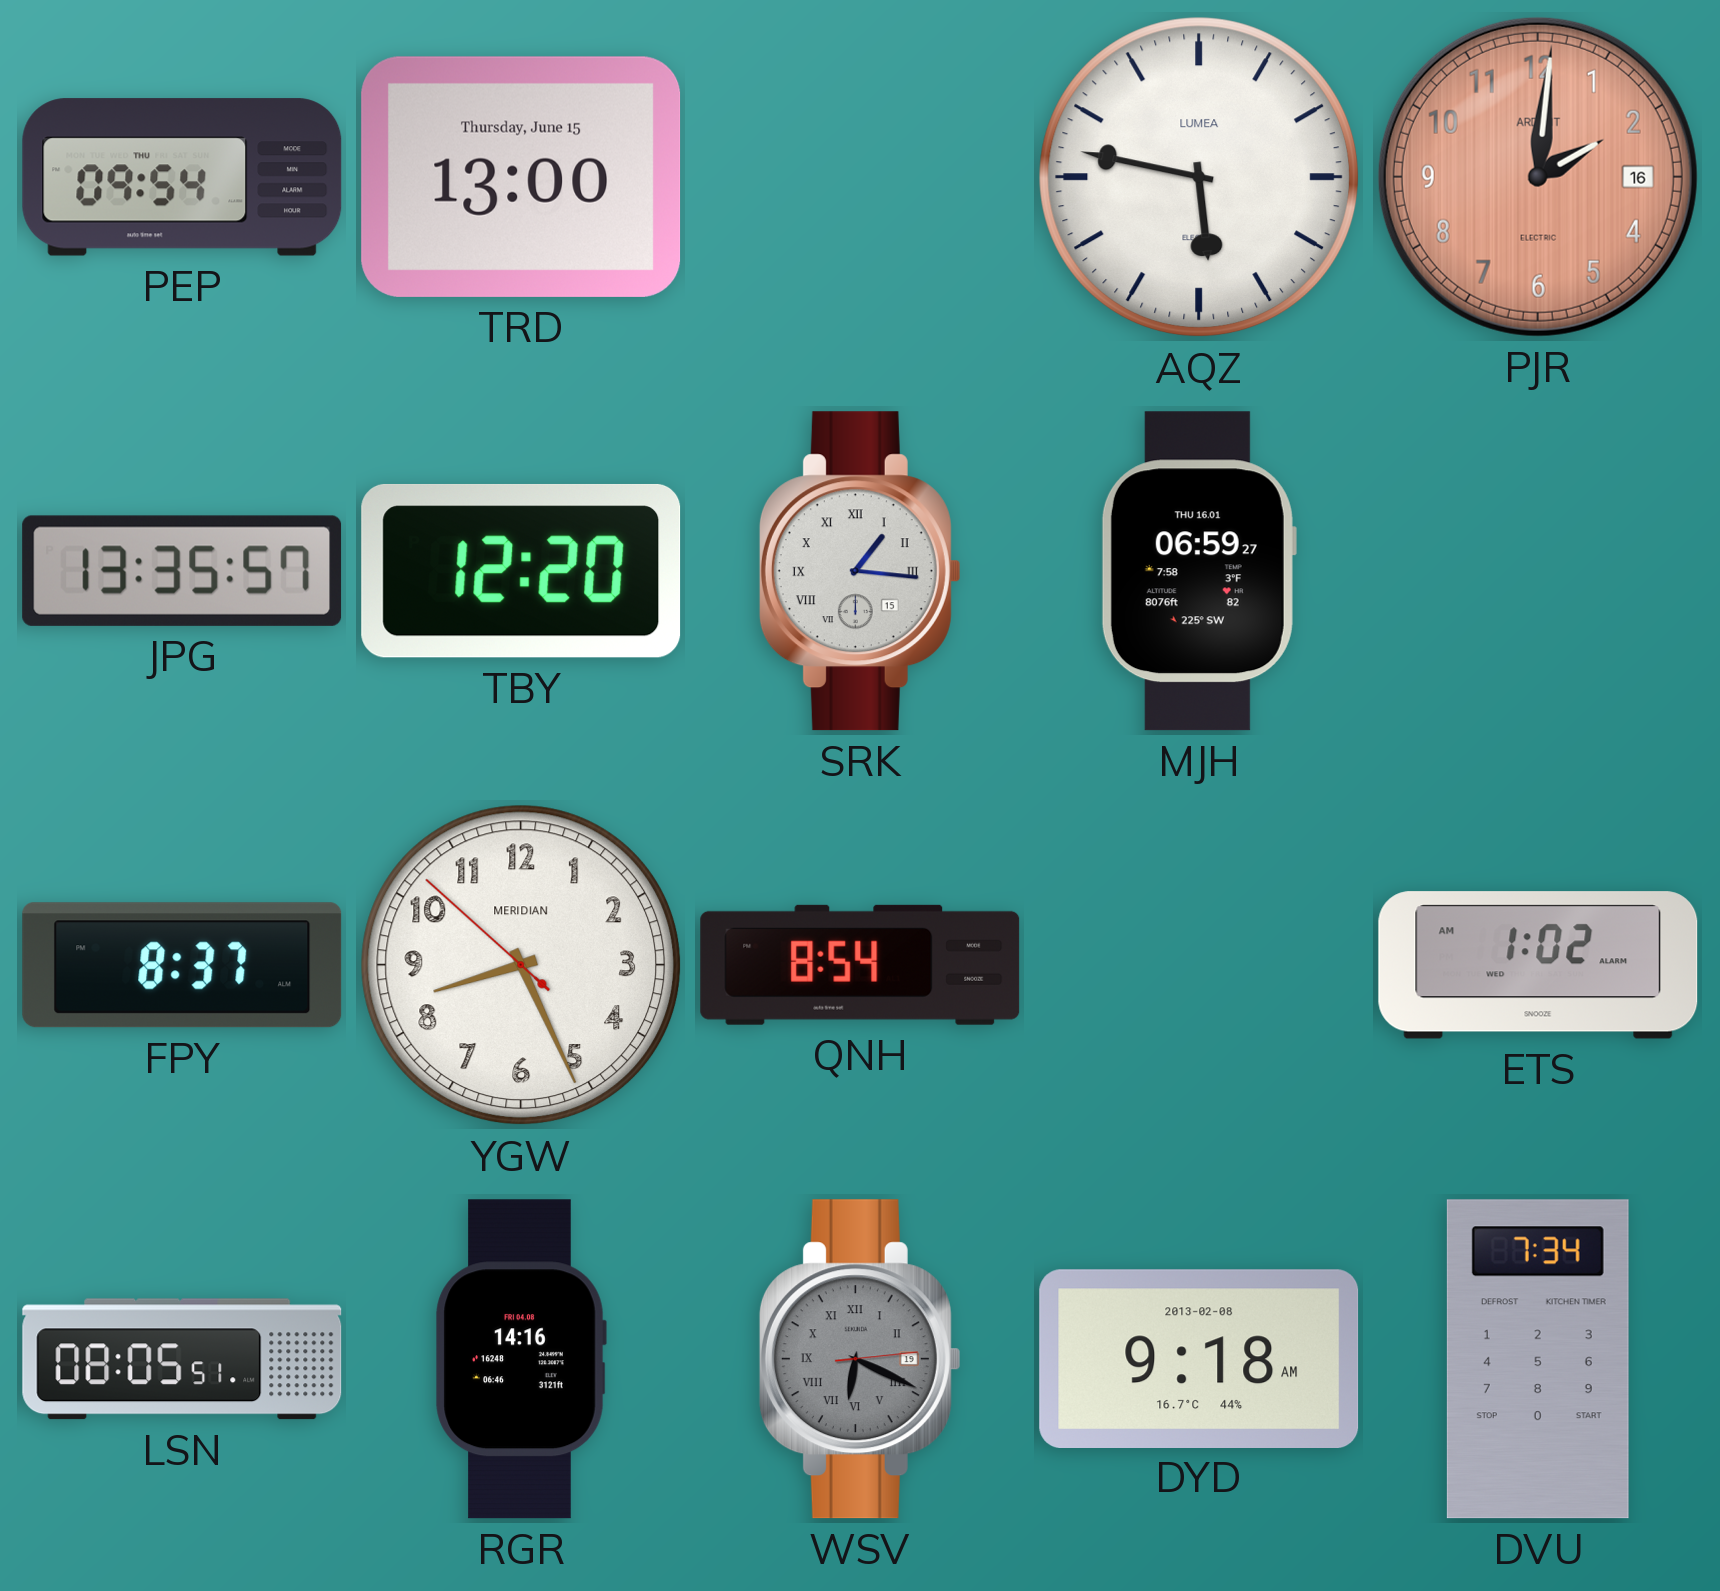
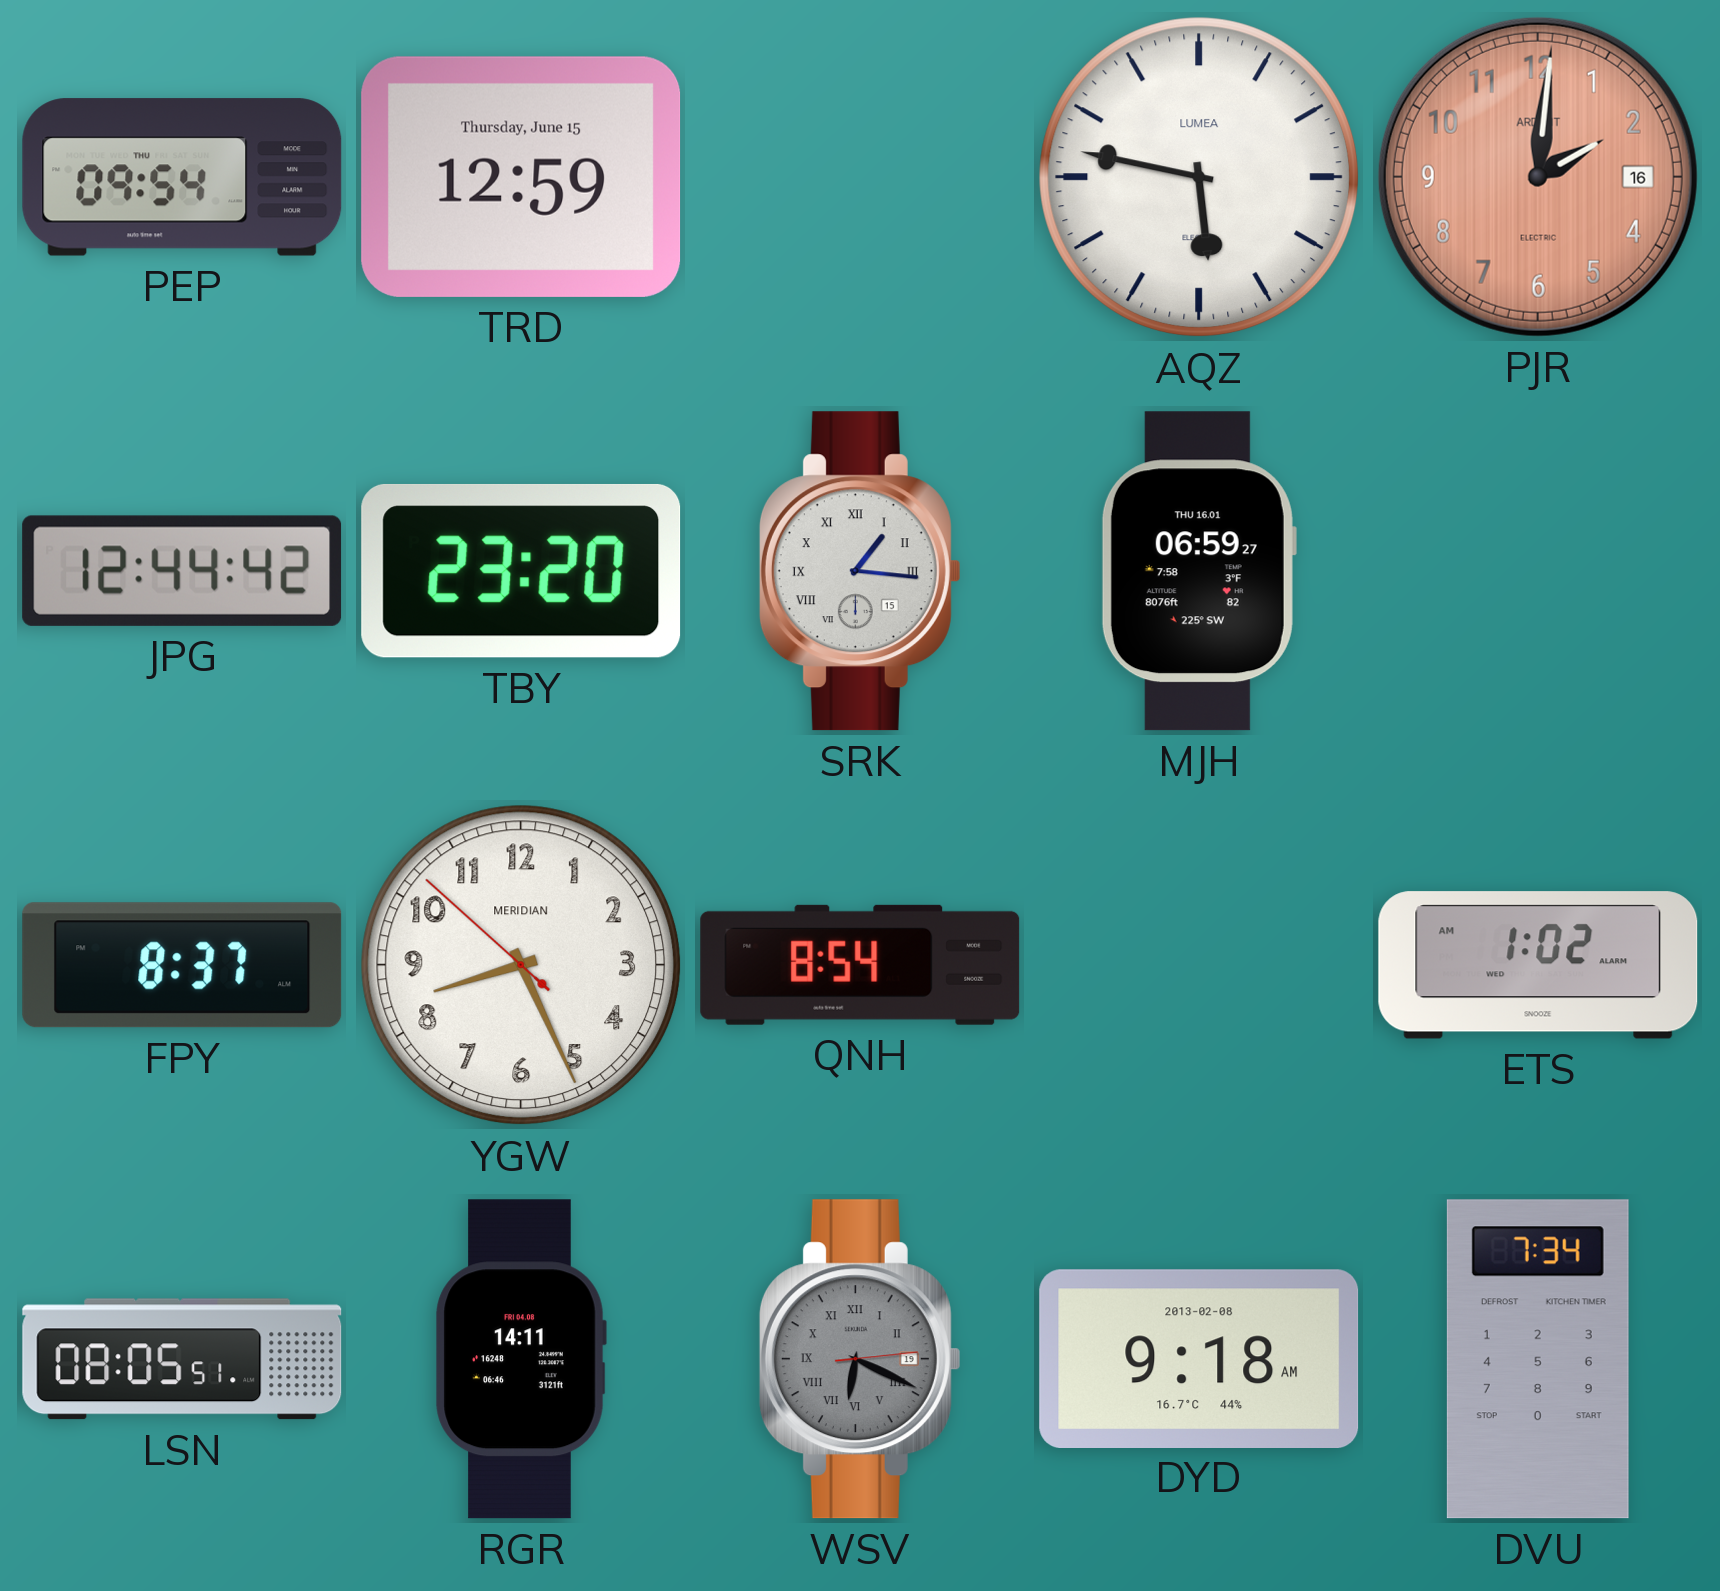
TRD: 13:00 -> 12:59 (521, 177)
JPG: 13:35 -> 12:44 (182, 571)
TBY: 12:20 -> 23:20 (521, 571)
RGR: 14:16 -> 14:11 (521, 1359)
